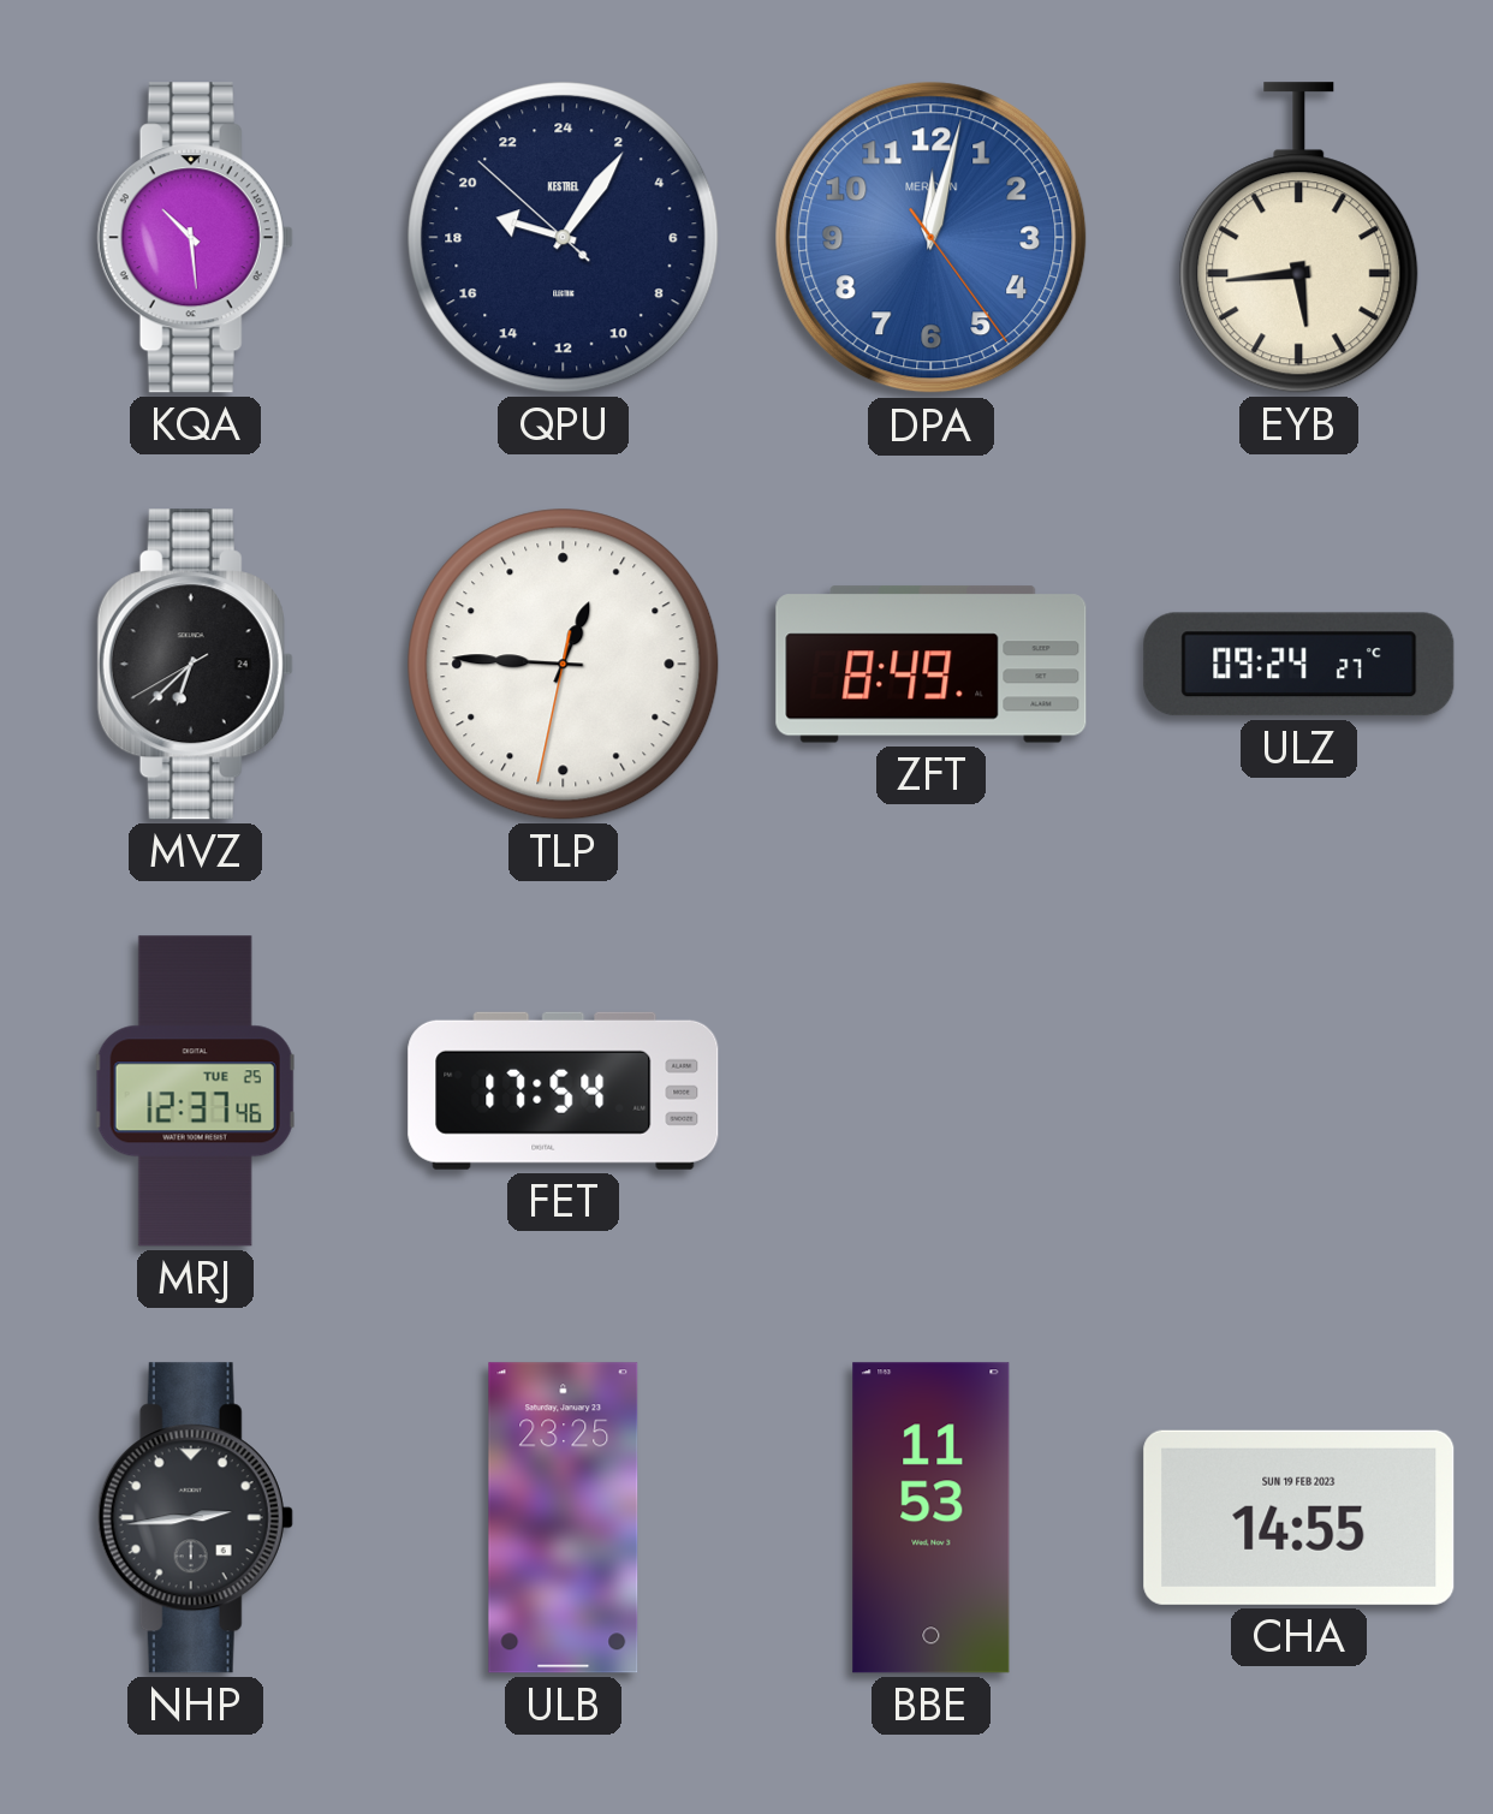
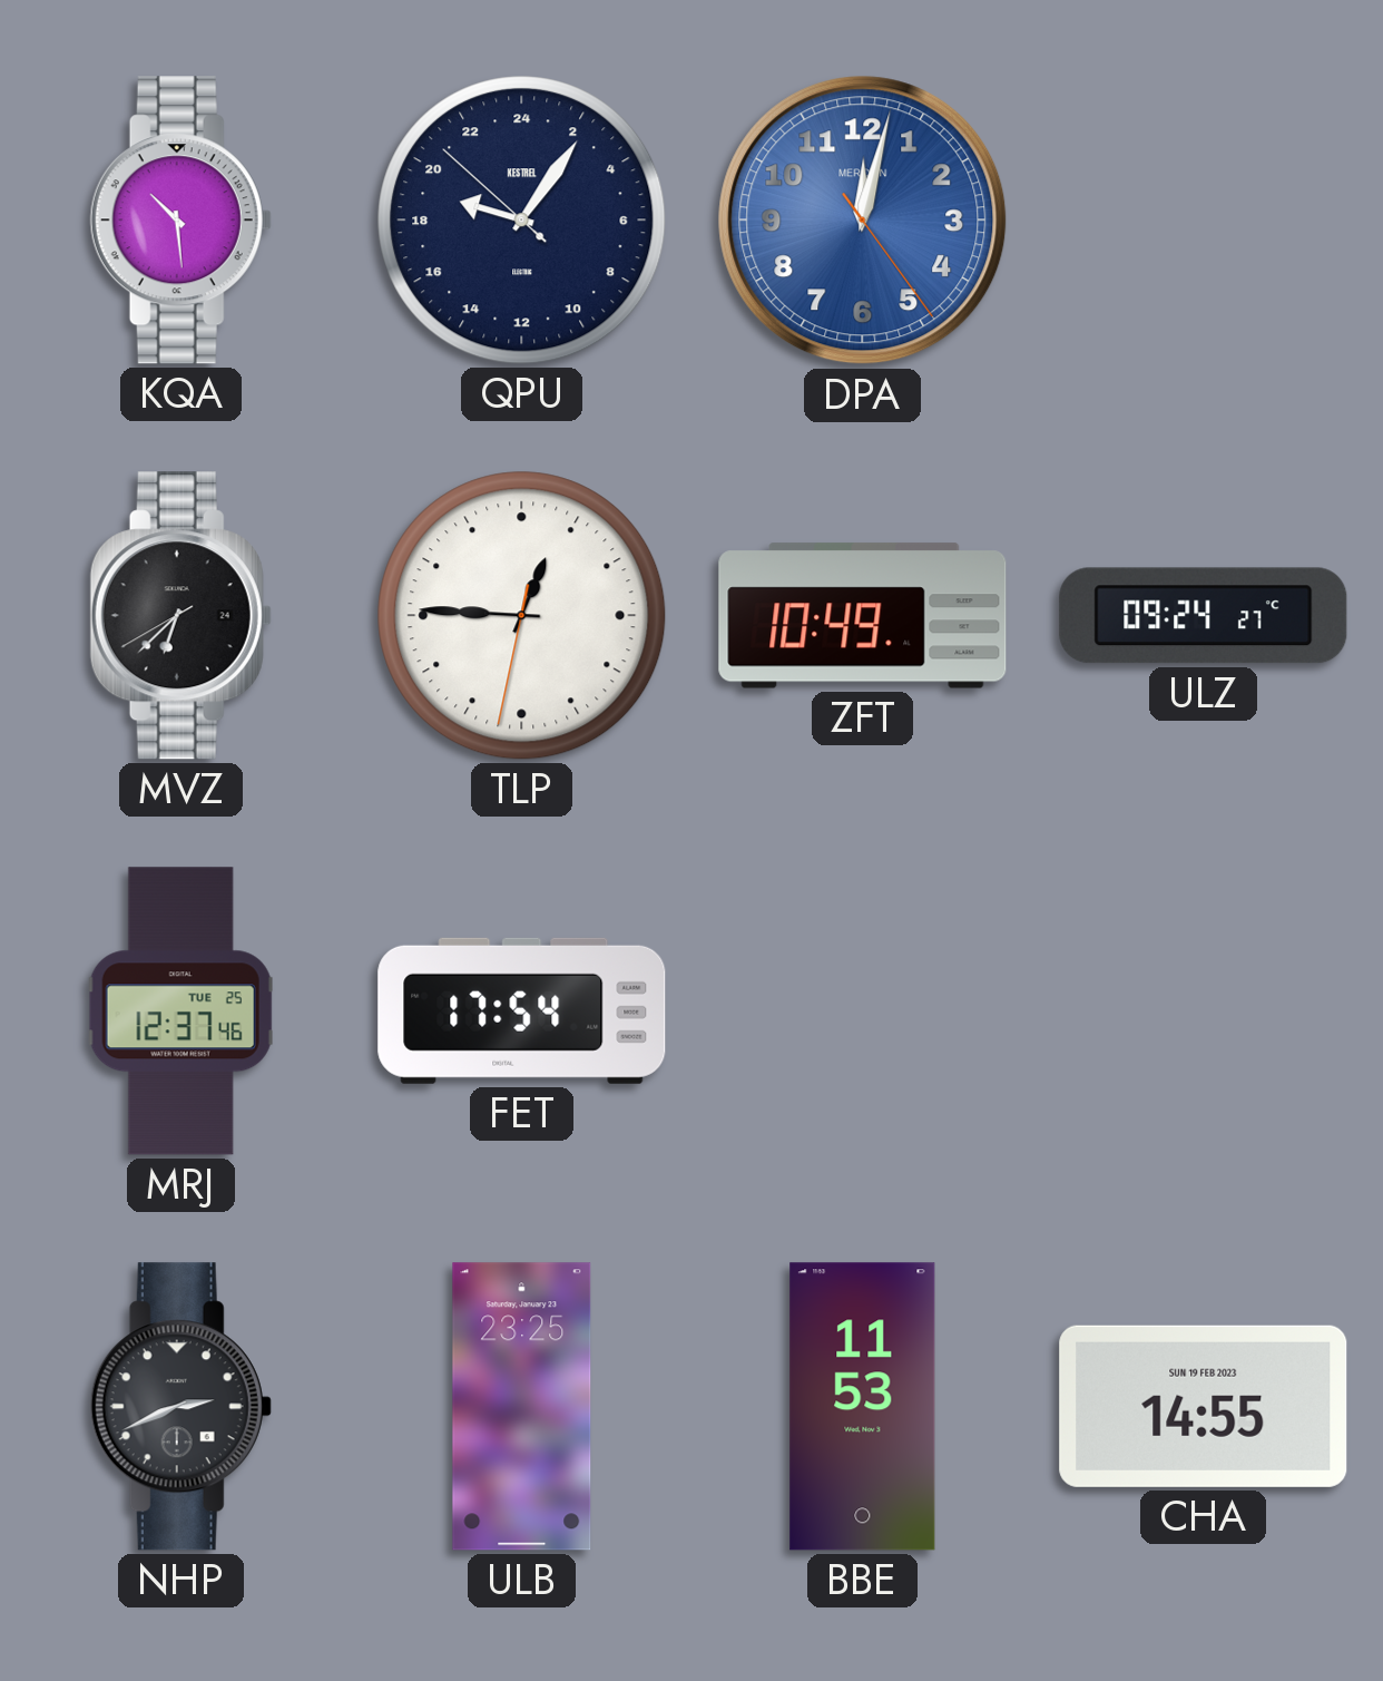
EYB: 5:44 -> none (1299, 238)
ZFT: 8:49 -> 10:49 (863, 616)
NHP: 2:44 -> 2:41 (180, 1407)
